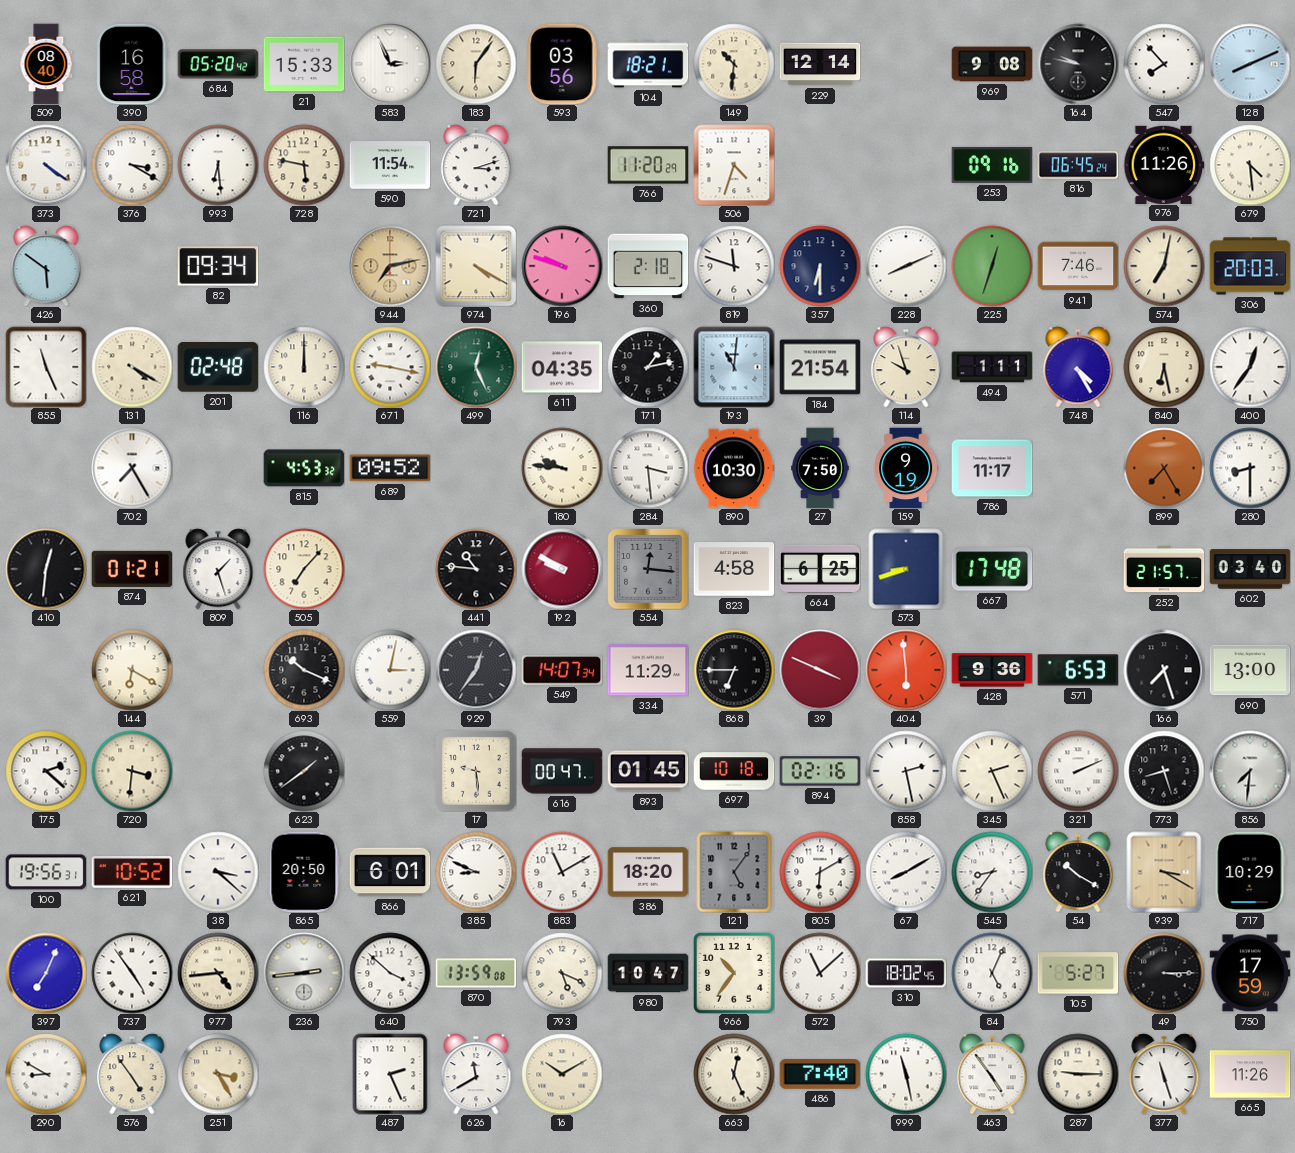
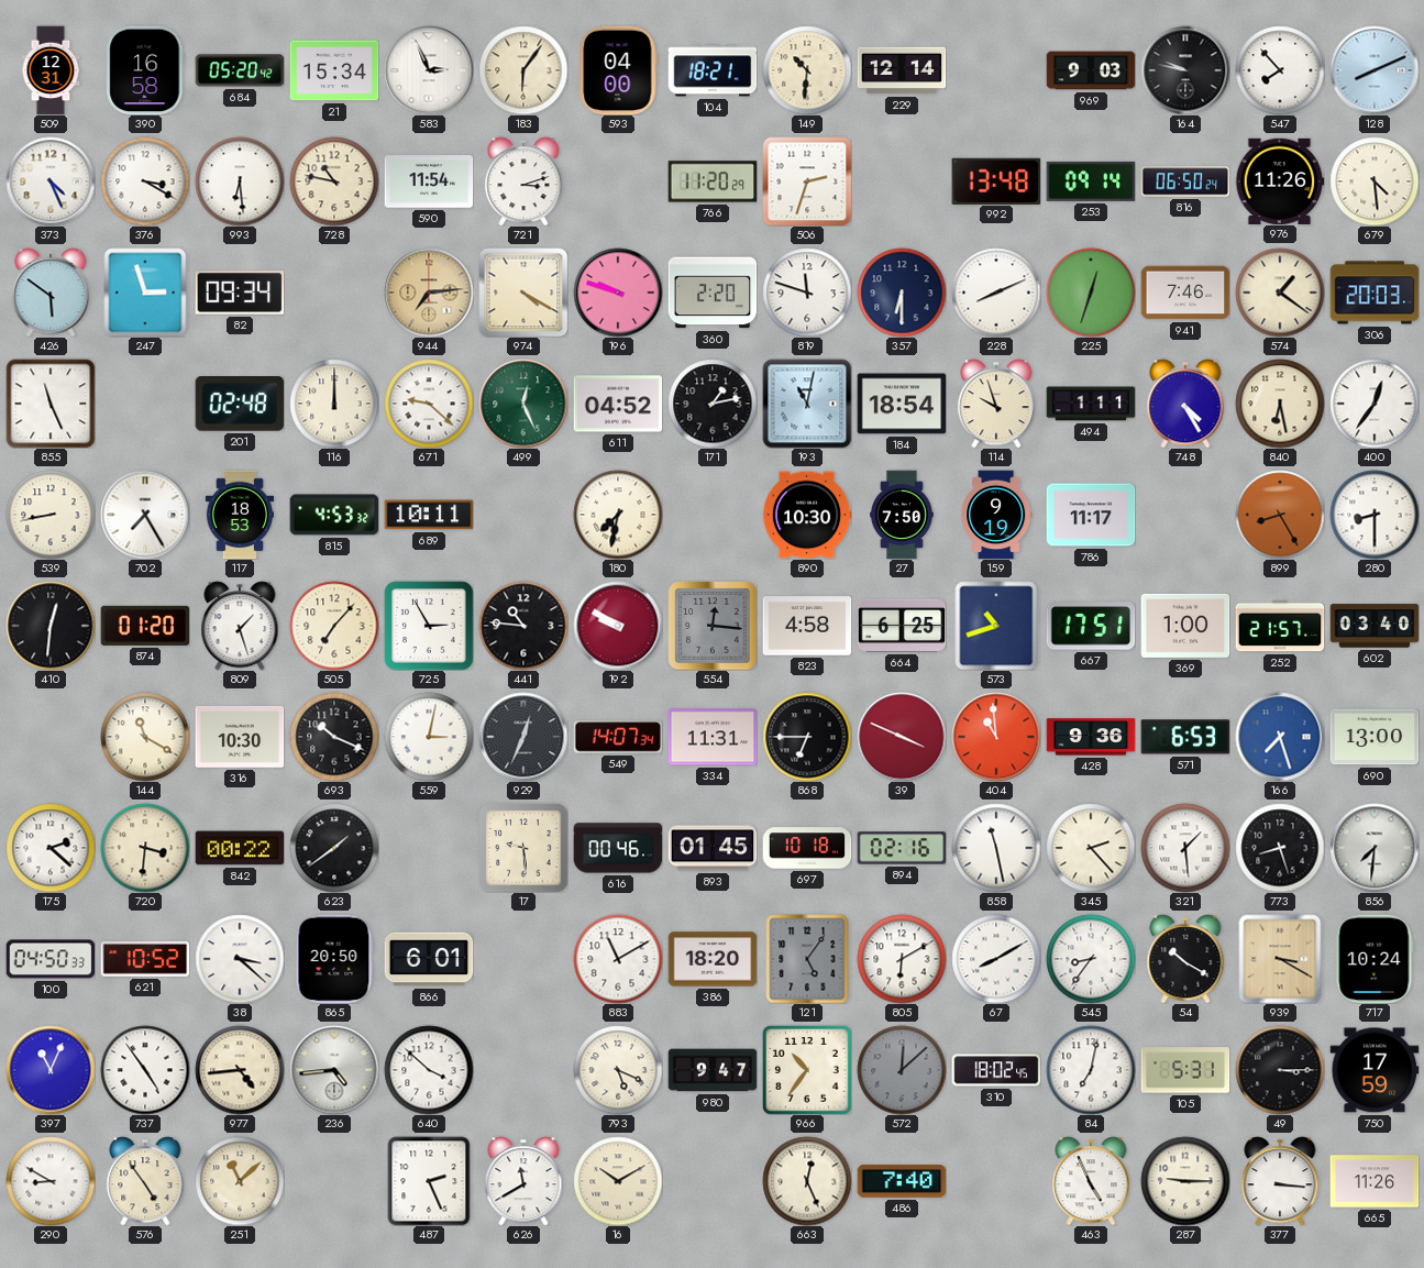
509: 08:40 -> 12:31 (51, 70)
21: 15:33 -> 15:34 (334, 70)
593: 03:56 -> 04:00 (618, 70)
969: 9:08 -> 9:03 (1091, 70)
373: 4:21 -> 4:26 (51, 181)
728: 5:47 -> 10:47 (334, 181)
506: 4:33 -> 2:33 (807, 181)
992: none -> 13:48 (996, 180)
253: 09:16 -> 09:14 (1091, 181)
816: 06:45 -> 06:50 (1185, 181)
247: none -> 2:57 (145, 293)
944: 7:13 -> 7:14 (429, 293)
360: 2:18 -> 2:20 (713, 293)
574: 7:02 -> 1:21 (1280, 293)
131: 4:20 -> none (132, 367)
671: 9:17 -> 9:22 (429, 404)
611: 04:35 -> 04:52 (618, 404)
193: 11:01 -> 11:02 (807, 404)
184: 21:54 -> 18:54 (902, 404)
539: none -> 8:43 (51, 515)
117: none -> 18:53 (239, 515)
689: 09:52 -> 10:11 (429, 515)
180: 9:46 -> 7:32 (618, 515)
284: 3:29 -> none (648, 468)
899: 7:25 -> 8:25 (1280, 515)
874: 01:21 -> 01:20 (145, 626)
725: none -> 2:55 (429, 626)
573: 8:42 -> 10:42 (996, 626)
667: 17:48 -> 17:51 (1091, 626)
369: none -> 1:00 (1185, 626)
144: 6:20 -> 11:20 (145, 737)
316: none -> 10:30 (240, 737)
929: 12:36 -> 12:34 (523, 737)
334: 11:29 -> 11:31 (713, 737)
404: 5:59 -> 10:59 (996, 737)
166 dial: black -> blue (1280, 737)
842: none -> 00:22 (240, 848)
616: 00:47 -> 00:46 (618, 848)
858: 2:28 -> 11:28 (996, 848)
345: 2:26 -> 2:23 (1091, 848)
321: 2:11 -> 1:29 (1185, 848)
100: 19:56 -> 04:50 (51, 959)
385: 8:49 -> none (476, 872)
717: 10:29 -> 10:24 (1375, 959)
397: 7:04 -> 11:04 (51, 1070)
236: 2:44 -> 4:44 (334, 1070)
870: 13:59 -> none (476, 973)
980: 10:47 -> 9:47 (713, 1070)
572: 11:08 -> 12:08 (902, 1070)
572 dial: white -> grey (902, 1070)
84: 5:04 -> 7:02 (1091, 1070)
105: 5:27 -> 5:31 (1185, 1070)
251: 3:25 -> 11:08 (240, 1181)
999: 11:28 -> none (906, 1074)
463: 4:54 -> 4:56 (1091, 1181)
377: 11:27 -> 3:16 (1280, 1181)
